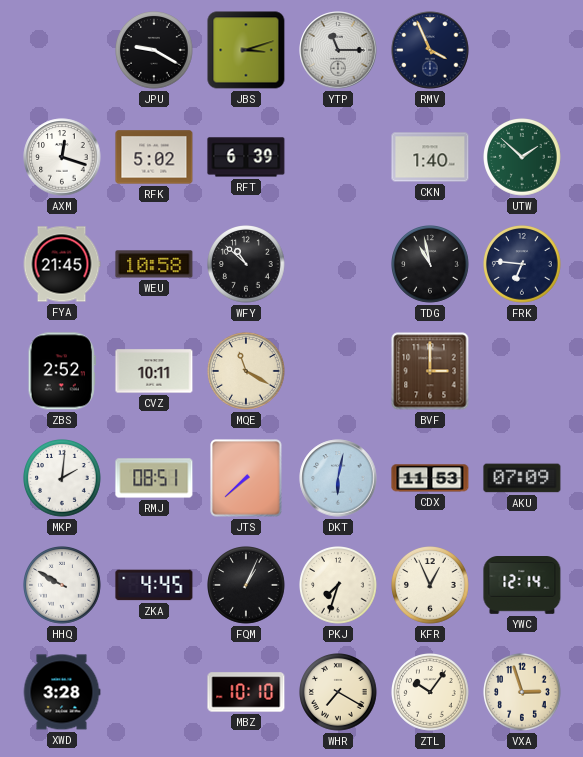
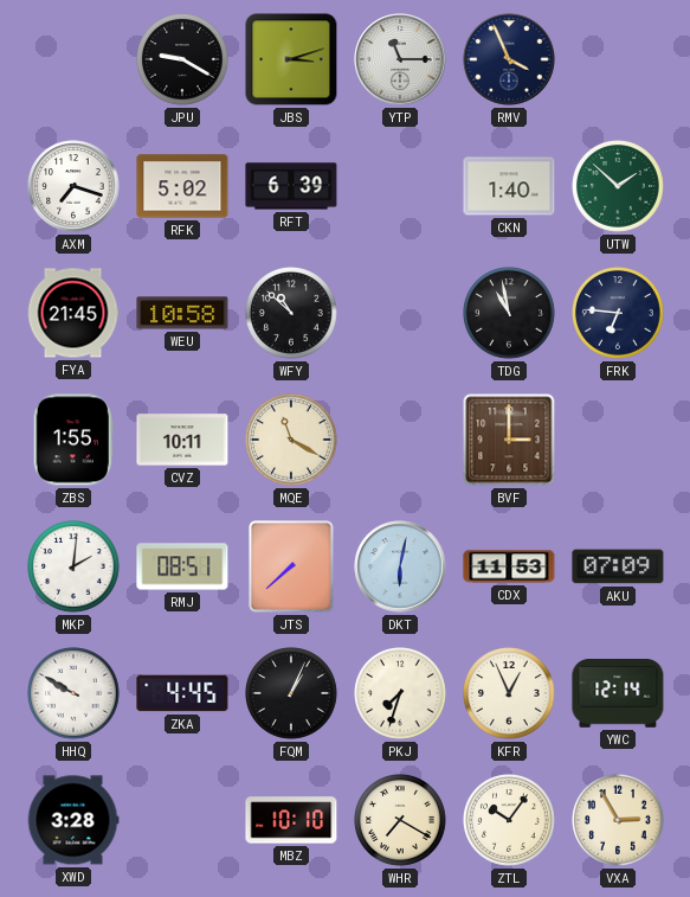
AXM: 12:18 -> 7:18 (73, 186)
ZBS: 2:52 -> 1:55 (73, 440)
VXA: 2:57 -> 2:55 (619, 821)
